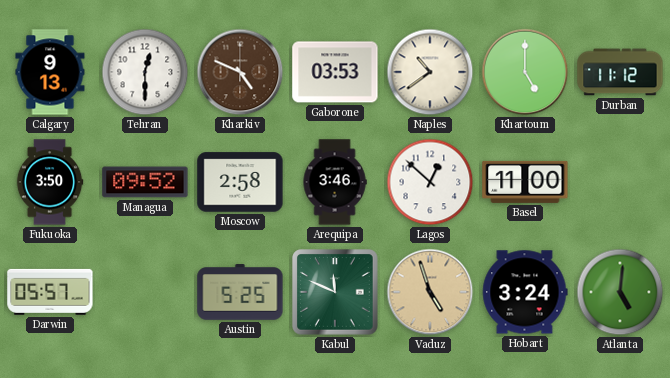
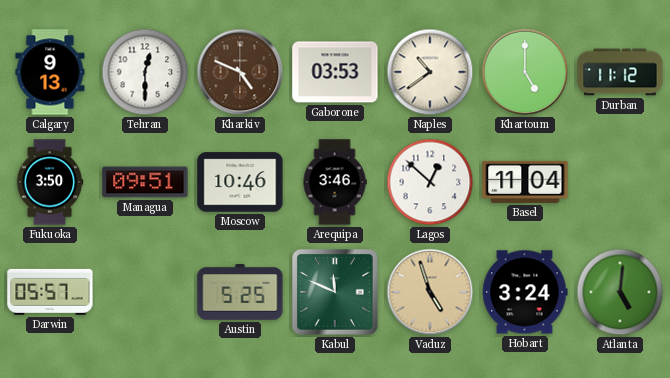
Managua: 09:52 -> 09:51 (145, 182)
Moscow: 2:58 -> 10:46 (240, 182)
Basel: 11:00 -> 11:04 (525, 182)
